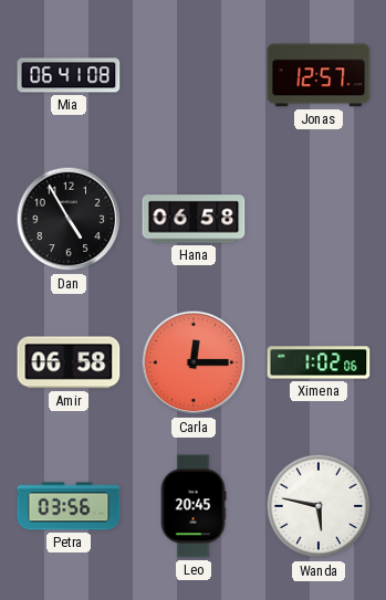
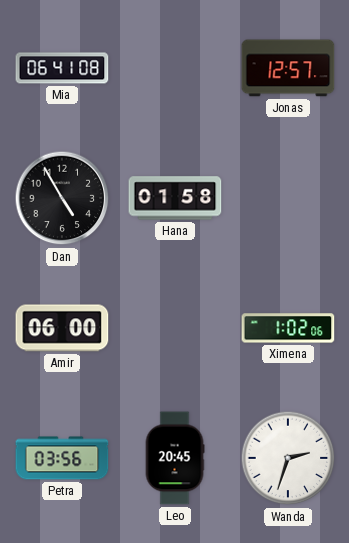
Hana: 06:58 -> 01:58 (175, 198)
Amir: 06:58 -> 06:00 (62, 328)
Carla: 12:15 -> none (194, 362)
Wanda: 5:47 -> 2:33 (288, 458)
